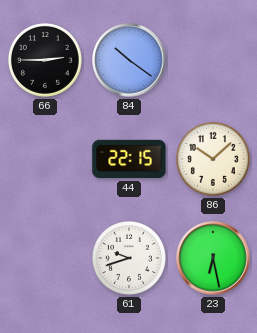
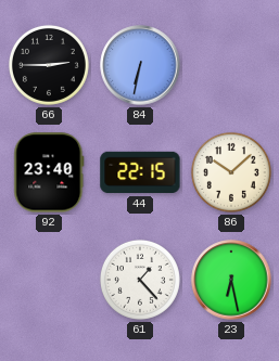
84: 10:21 -> 6:32 (140, 65)
92: none -> 23:40 (49, 172)
61: 9:42 -> 1:23 (140, 280)
